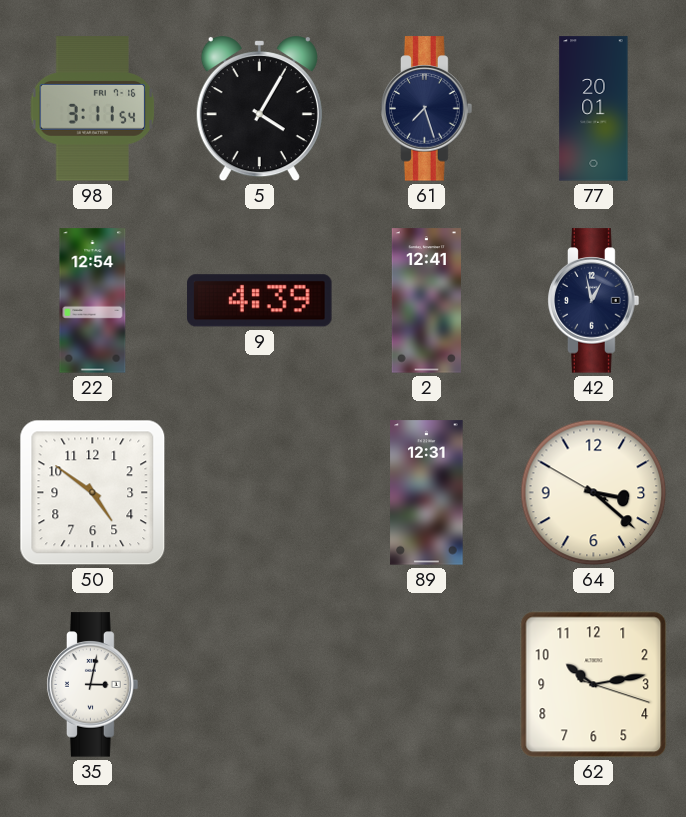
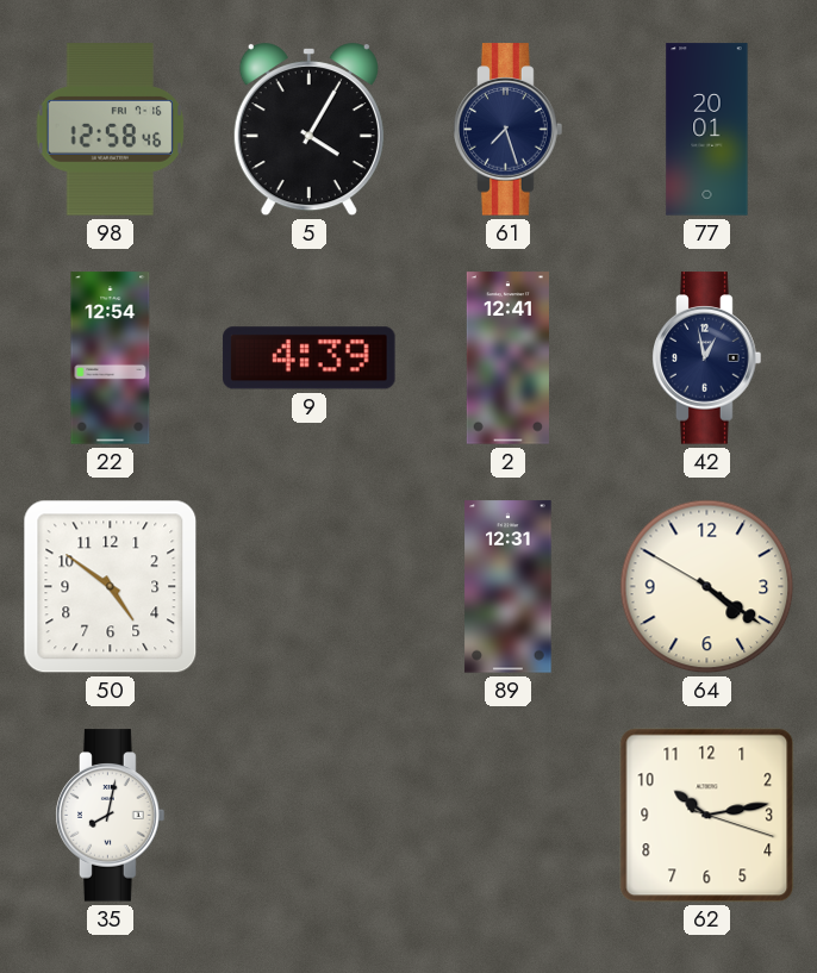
98: 3:11 -> 12:58 (111, 130)
64: 3:21 -> 4:20 (707, 587)
35: 3:02 -> 8:02 (111, 816)
